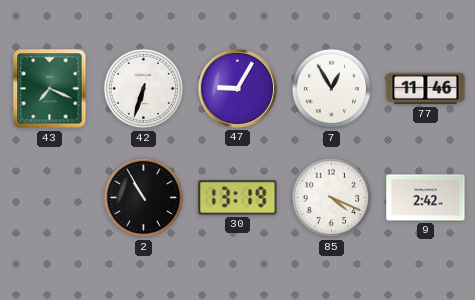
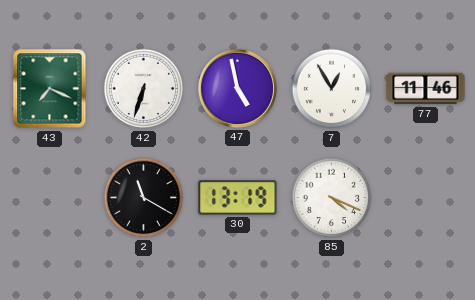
47: 9:05 -> 4:58 (237, 88)
2: 10:55 -> 11:20 (144, 198)
9: 2:42 -> none (426, 198)
